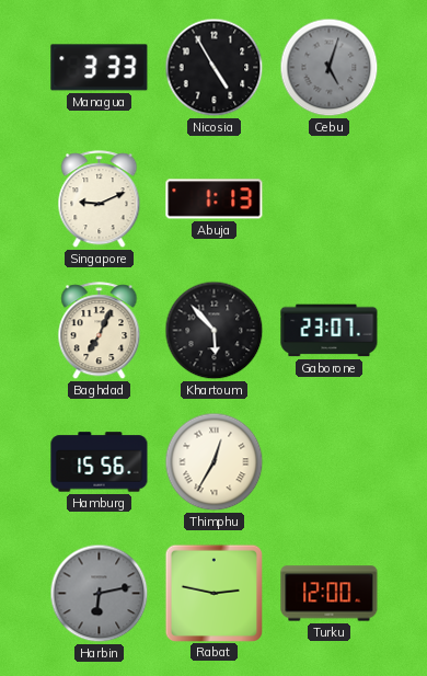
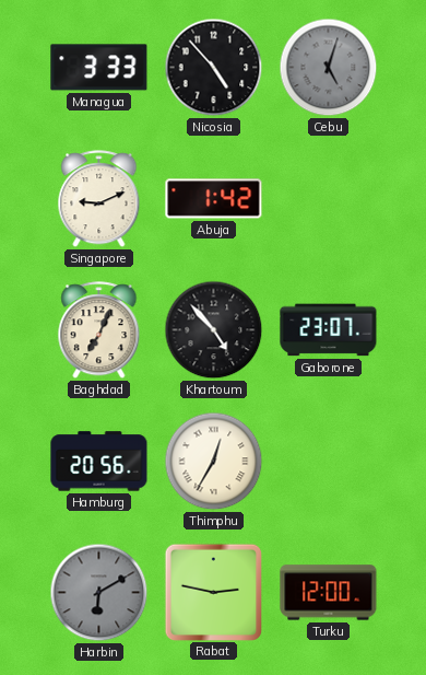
Nicosia: 4:55 -> 4:53 (214, 68)
Abuja: 1:13 -> 1:42 (214, 199)
Khartoum: 5:53 -> 4:53 (214, 330)
Hamburg: 15:56 -> 20:56 (99, 462)
Harbin: 6:13 -> 6:10 (99, 593)
